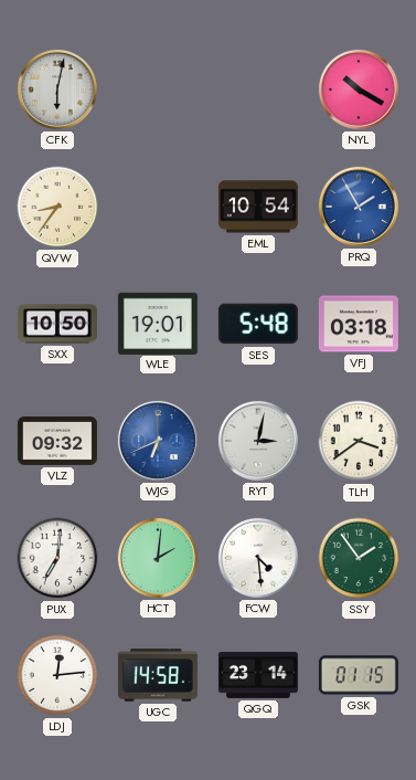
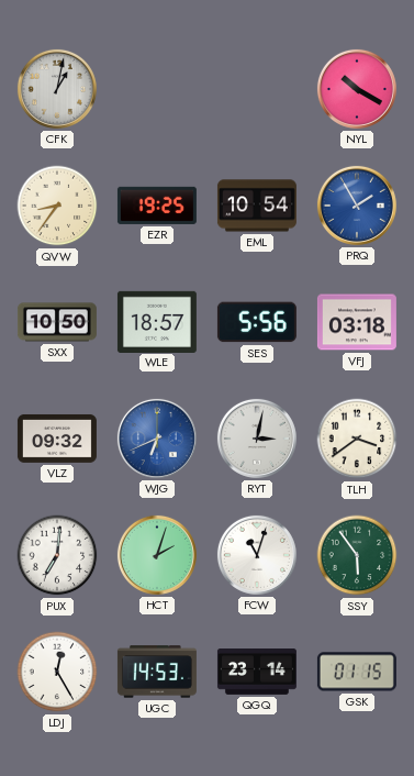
CFK: 6:02 -> 1:02 (57, 89)
EZR: none -> 19:25 (157, 206)
WLE: 19:01 -> 18:57 (157, 321)
SES: 5:48 -> 5:56 (257, 322)
HCT: 2:01 -> 2:03 (157, 555)
FCW: 4:29 -> 11:03 (257, 555)
SSY: 1:54 -> 5:54 (357, 555)
LDJ: 12:14 -> 12:25 (57, 672)
UGC: 14:58 -> 14:53 (157, 672)
